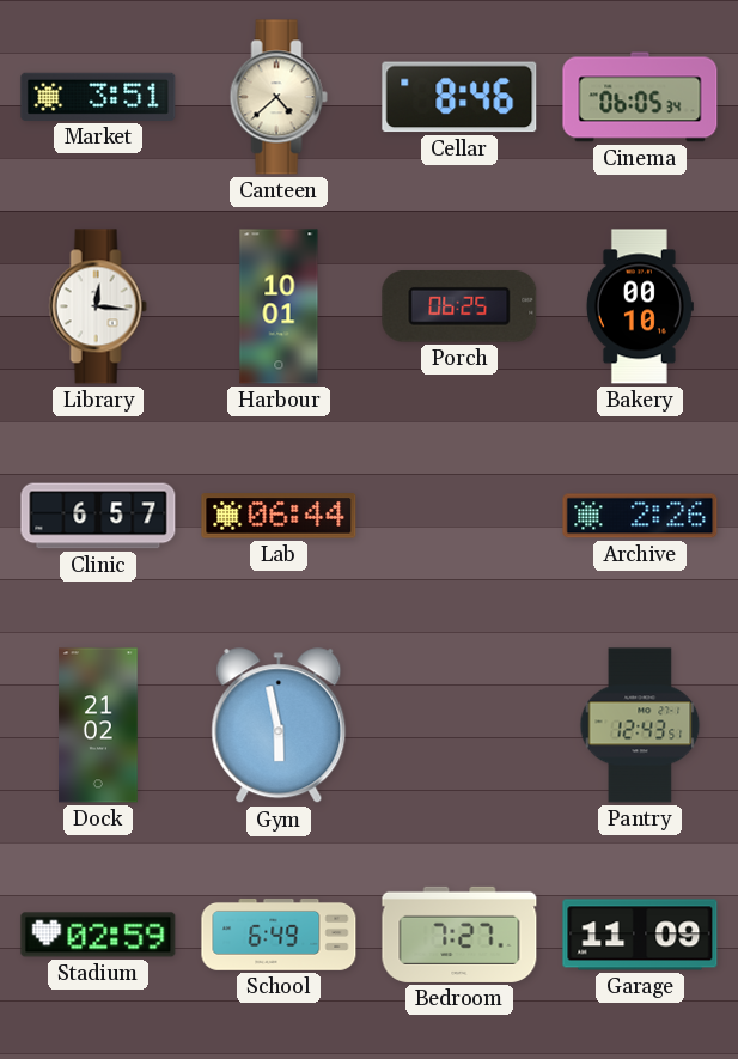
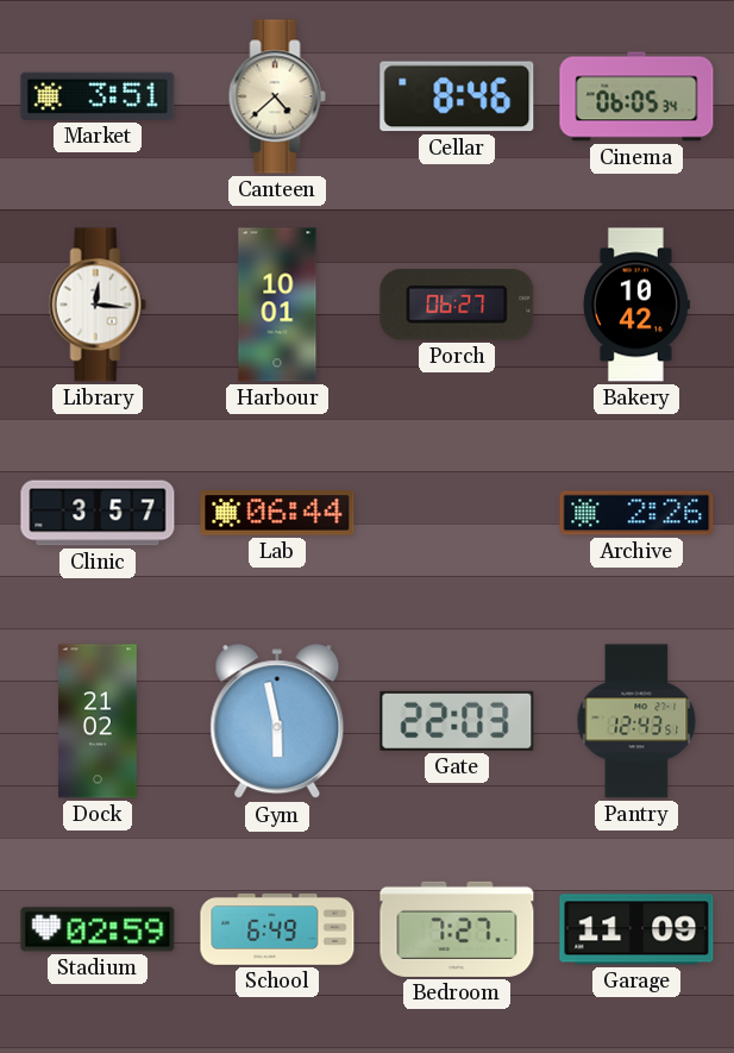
Porch: 06:25 -> 06:27 (457, 306)
Bakery: 00:10 -> 10:42 (636, 305)
Clinic: 6:57 -> 3:57 (98, 513)
Gate: none -> 22:03 (457, 721)
